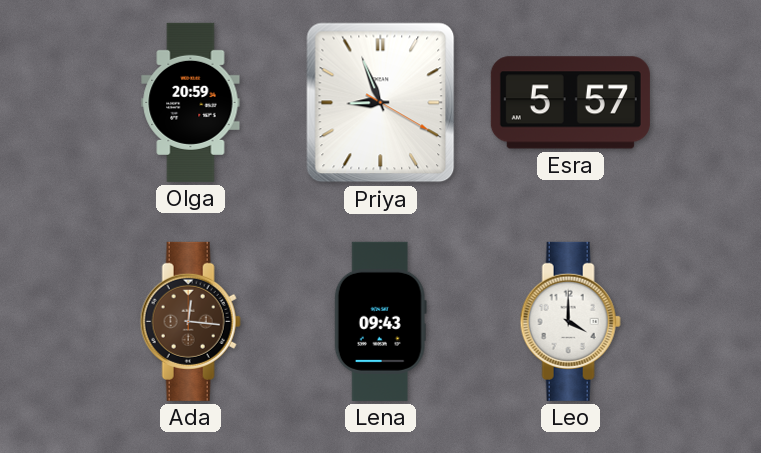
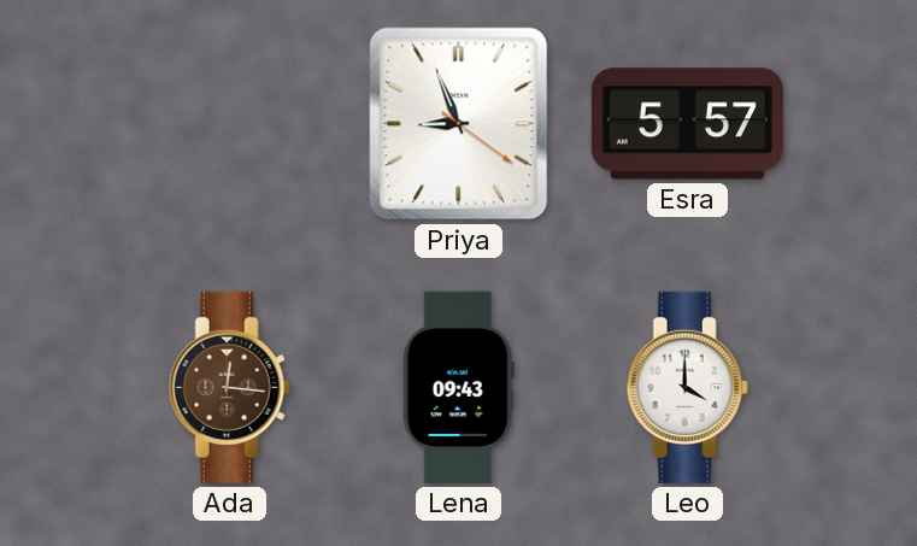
Olga: 20:59 -> none (191, 102)
Priya: 8:56:20 -> 8:56:21 (459, 124)
